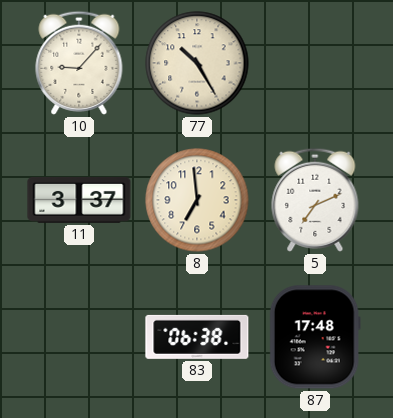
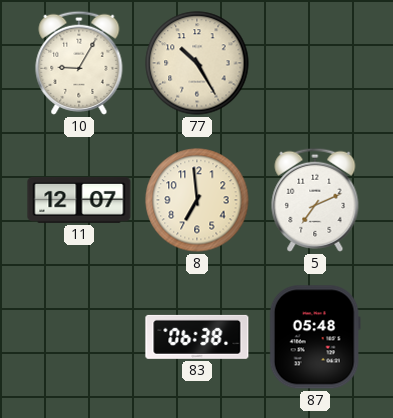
10: 9:07 -> 9:05 (79, 63)
11: 3:37 -> 12:07 (79, 200)
87: 17:48 -> 05:48 (315, 337)
